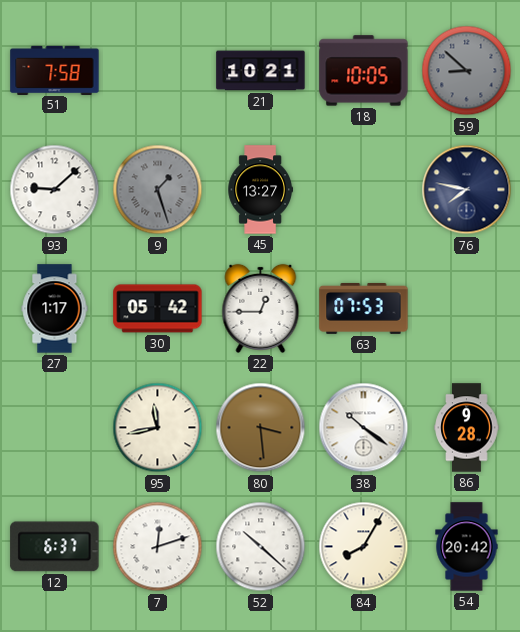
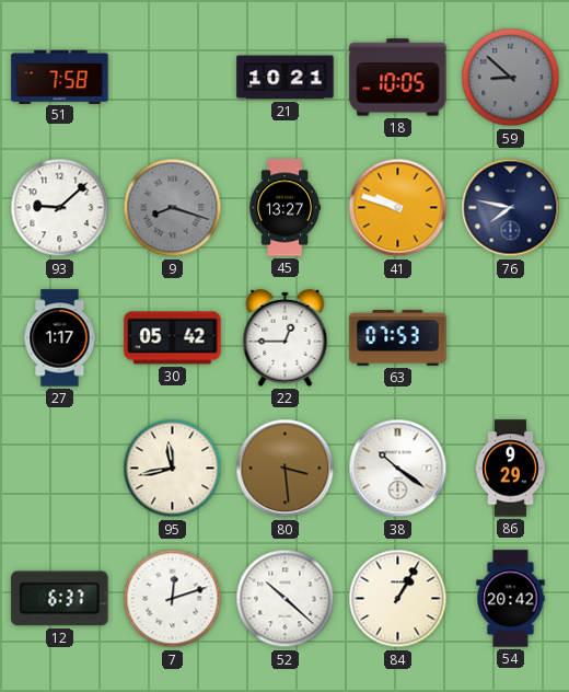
9: 1:27 -> 8:18 (173, 208)
41: none -> 9:48 (398, 208)
86: 9:28 -> 9:29 (511, 469)
84: 8:05 -> 1:05 (398, 599)
